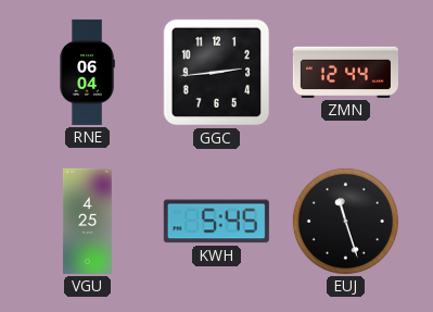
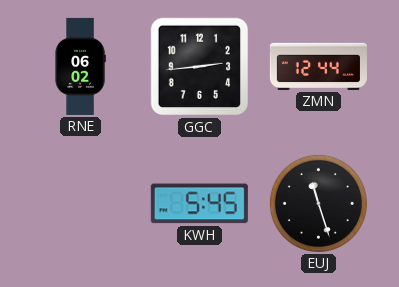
RNE: 06:04 -> 06:02 (80, 66)
VGU: 4:25 -> none (87, 221)
